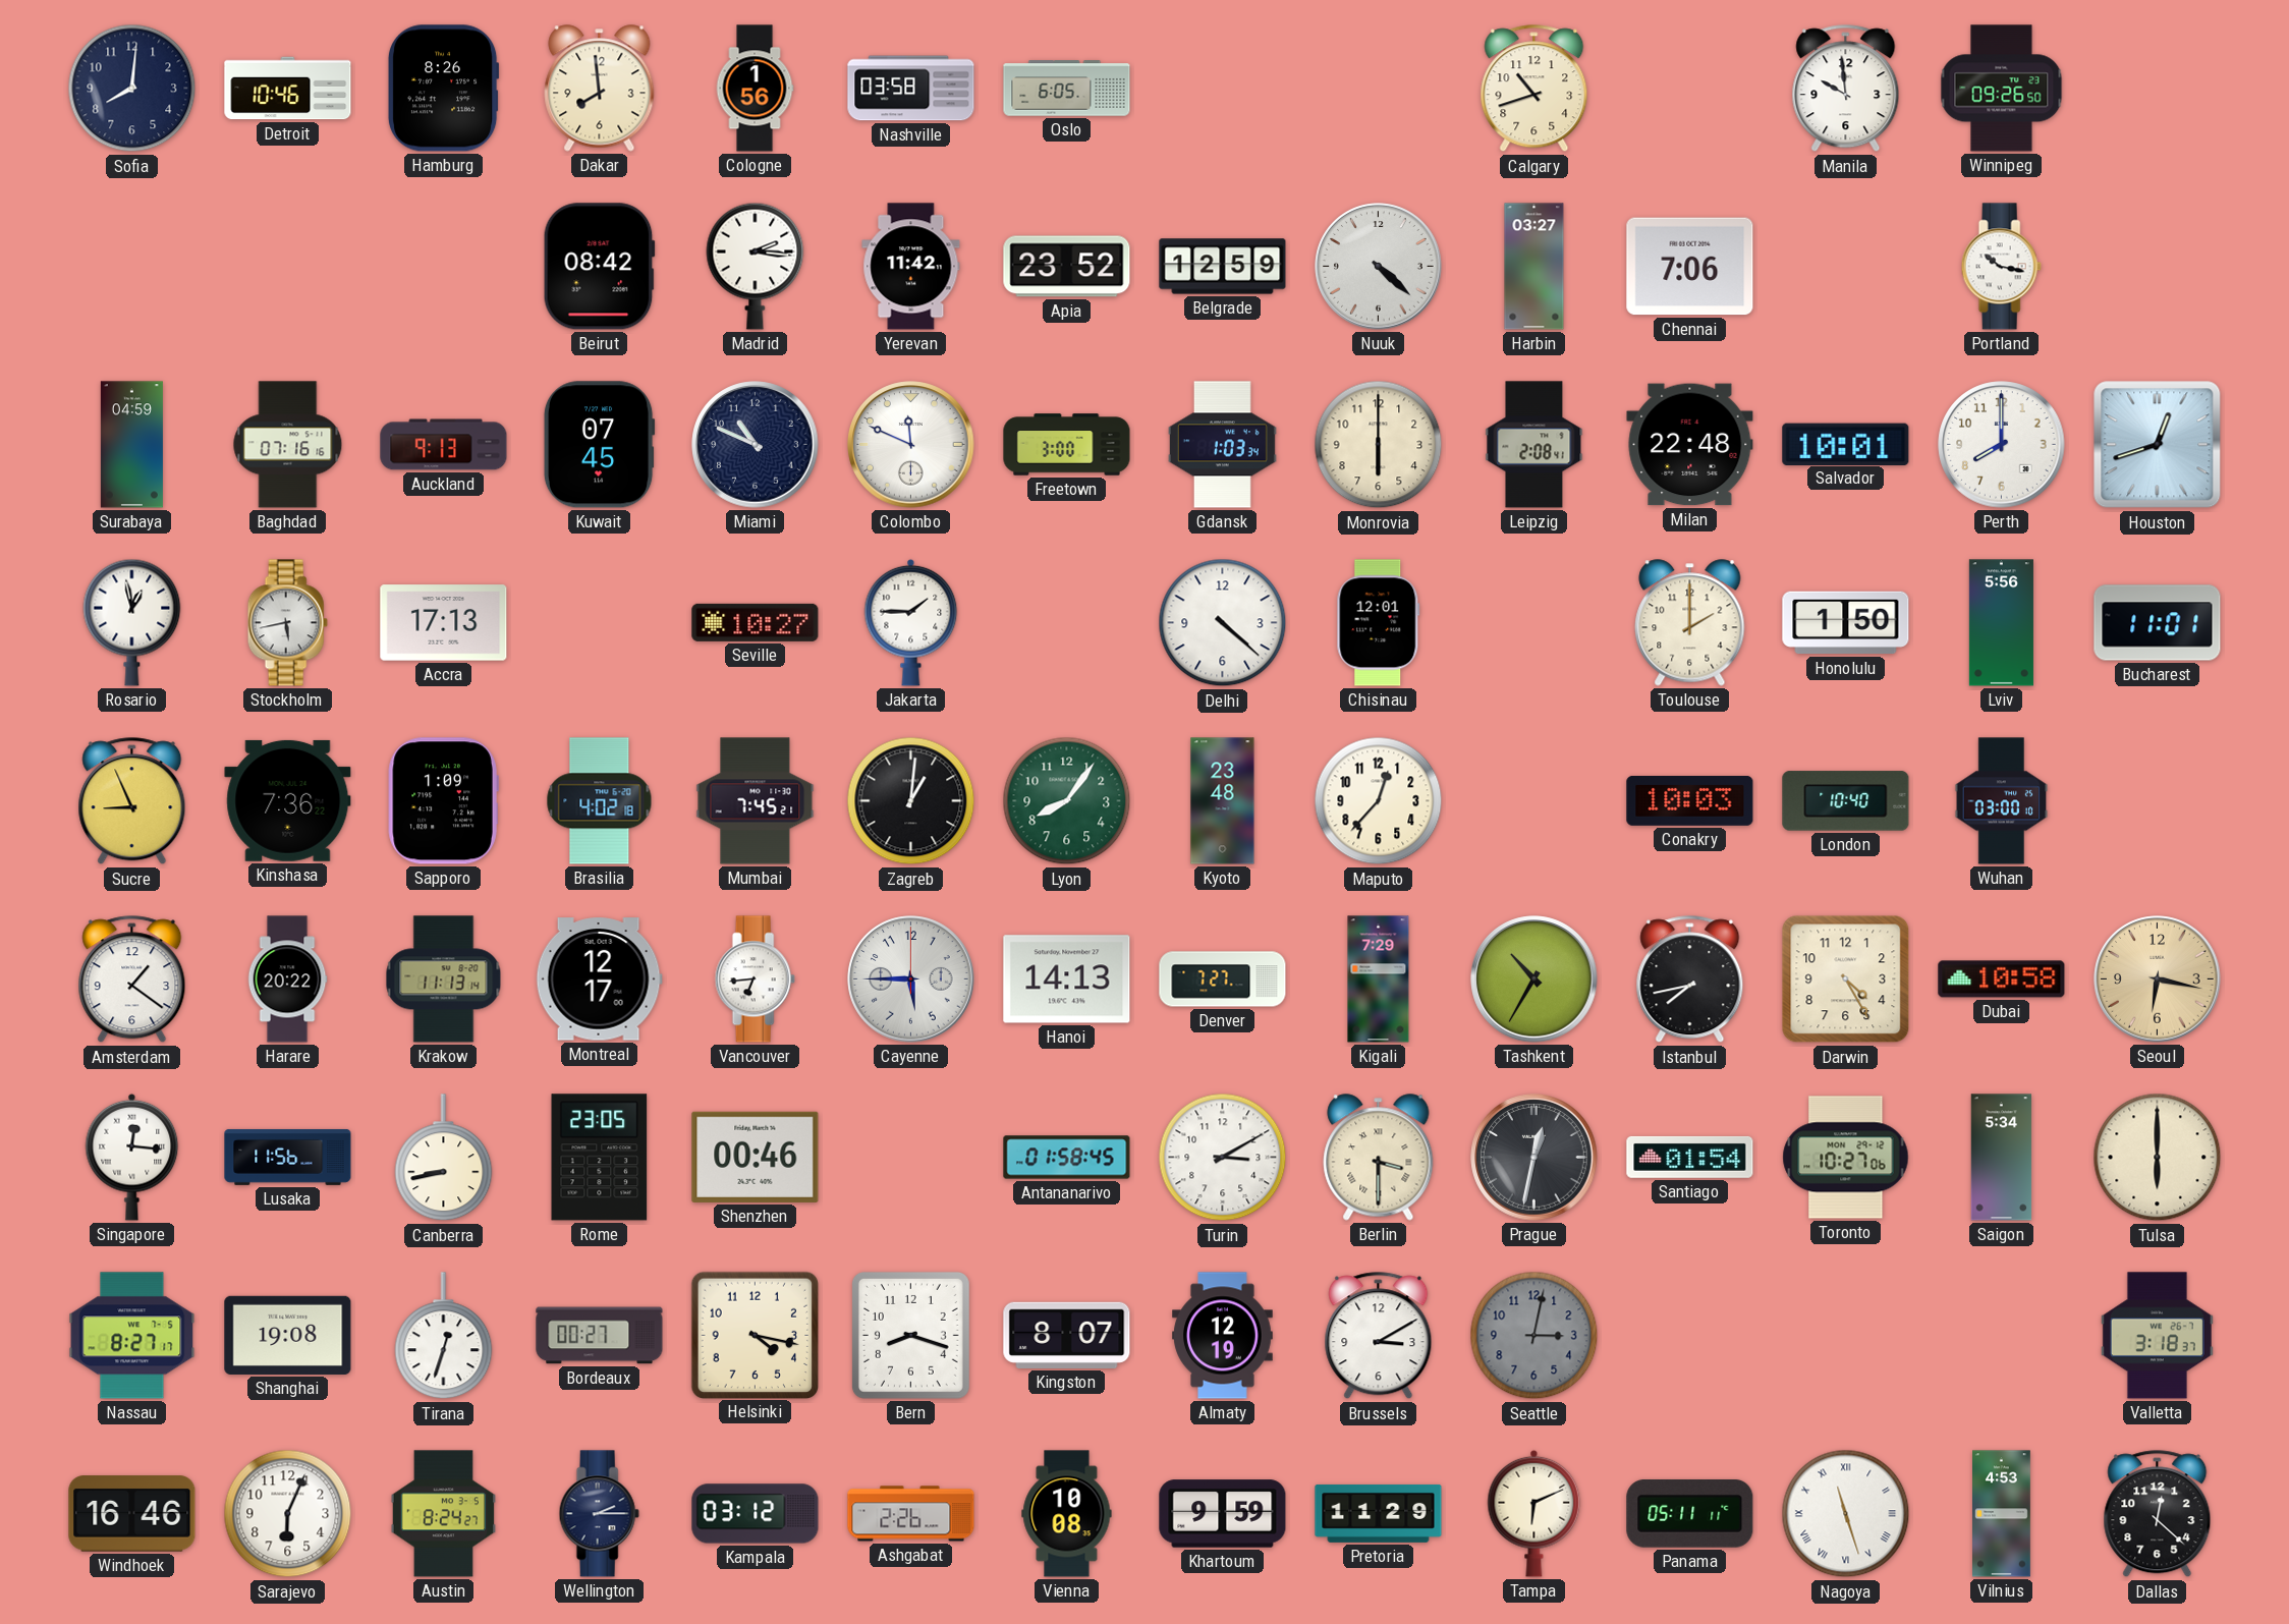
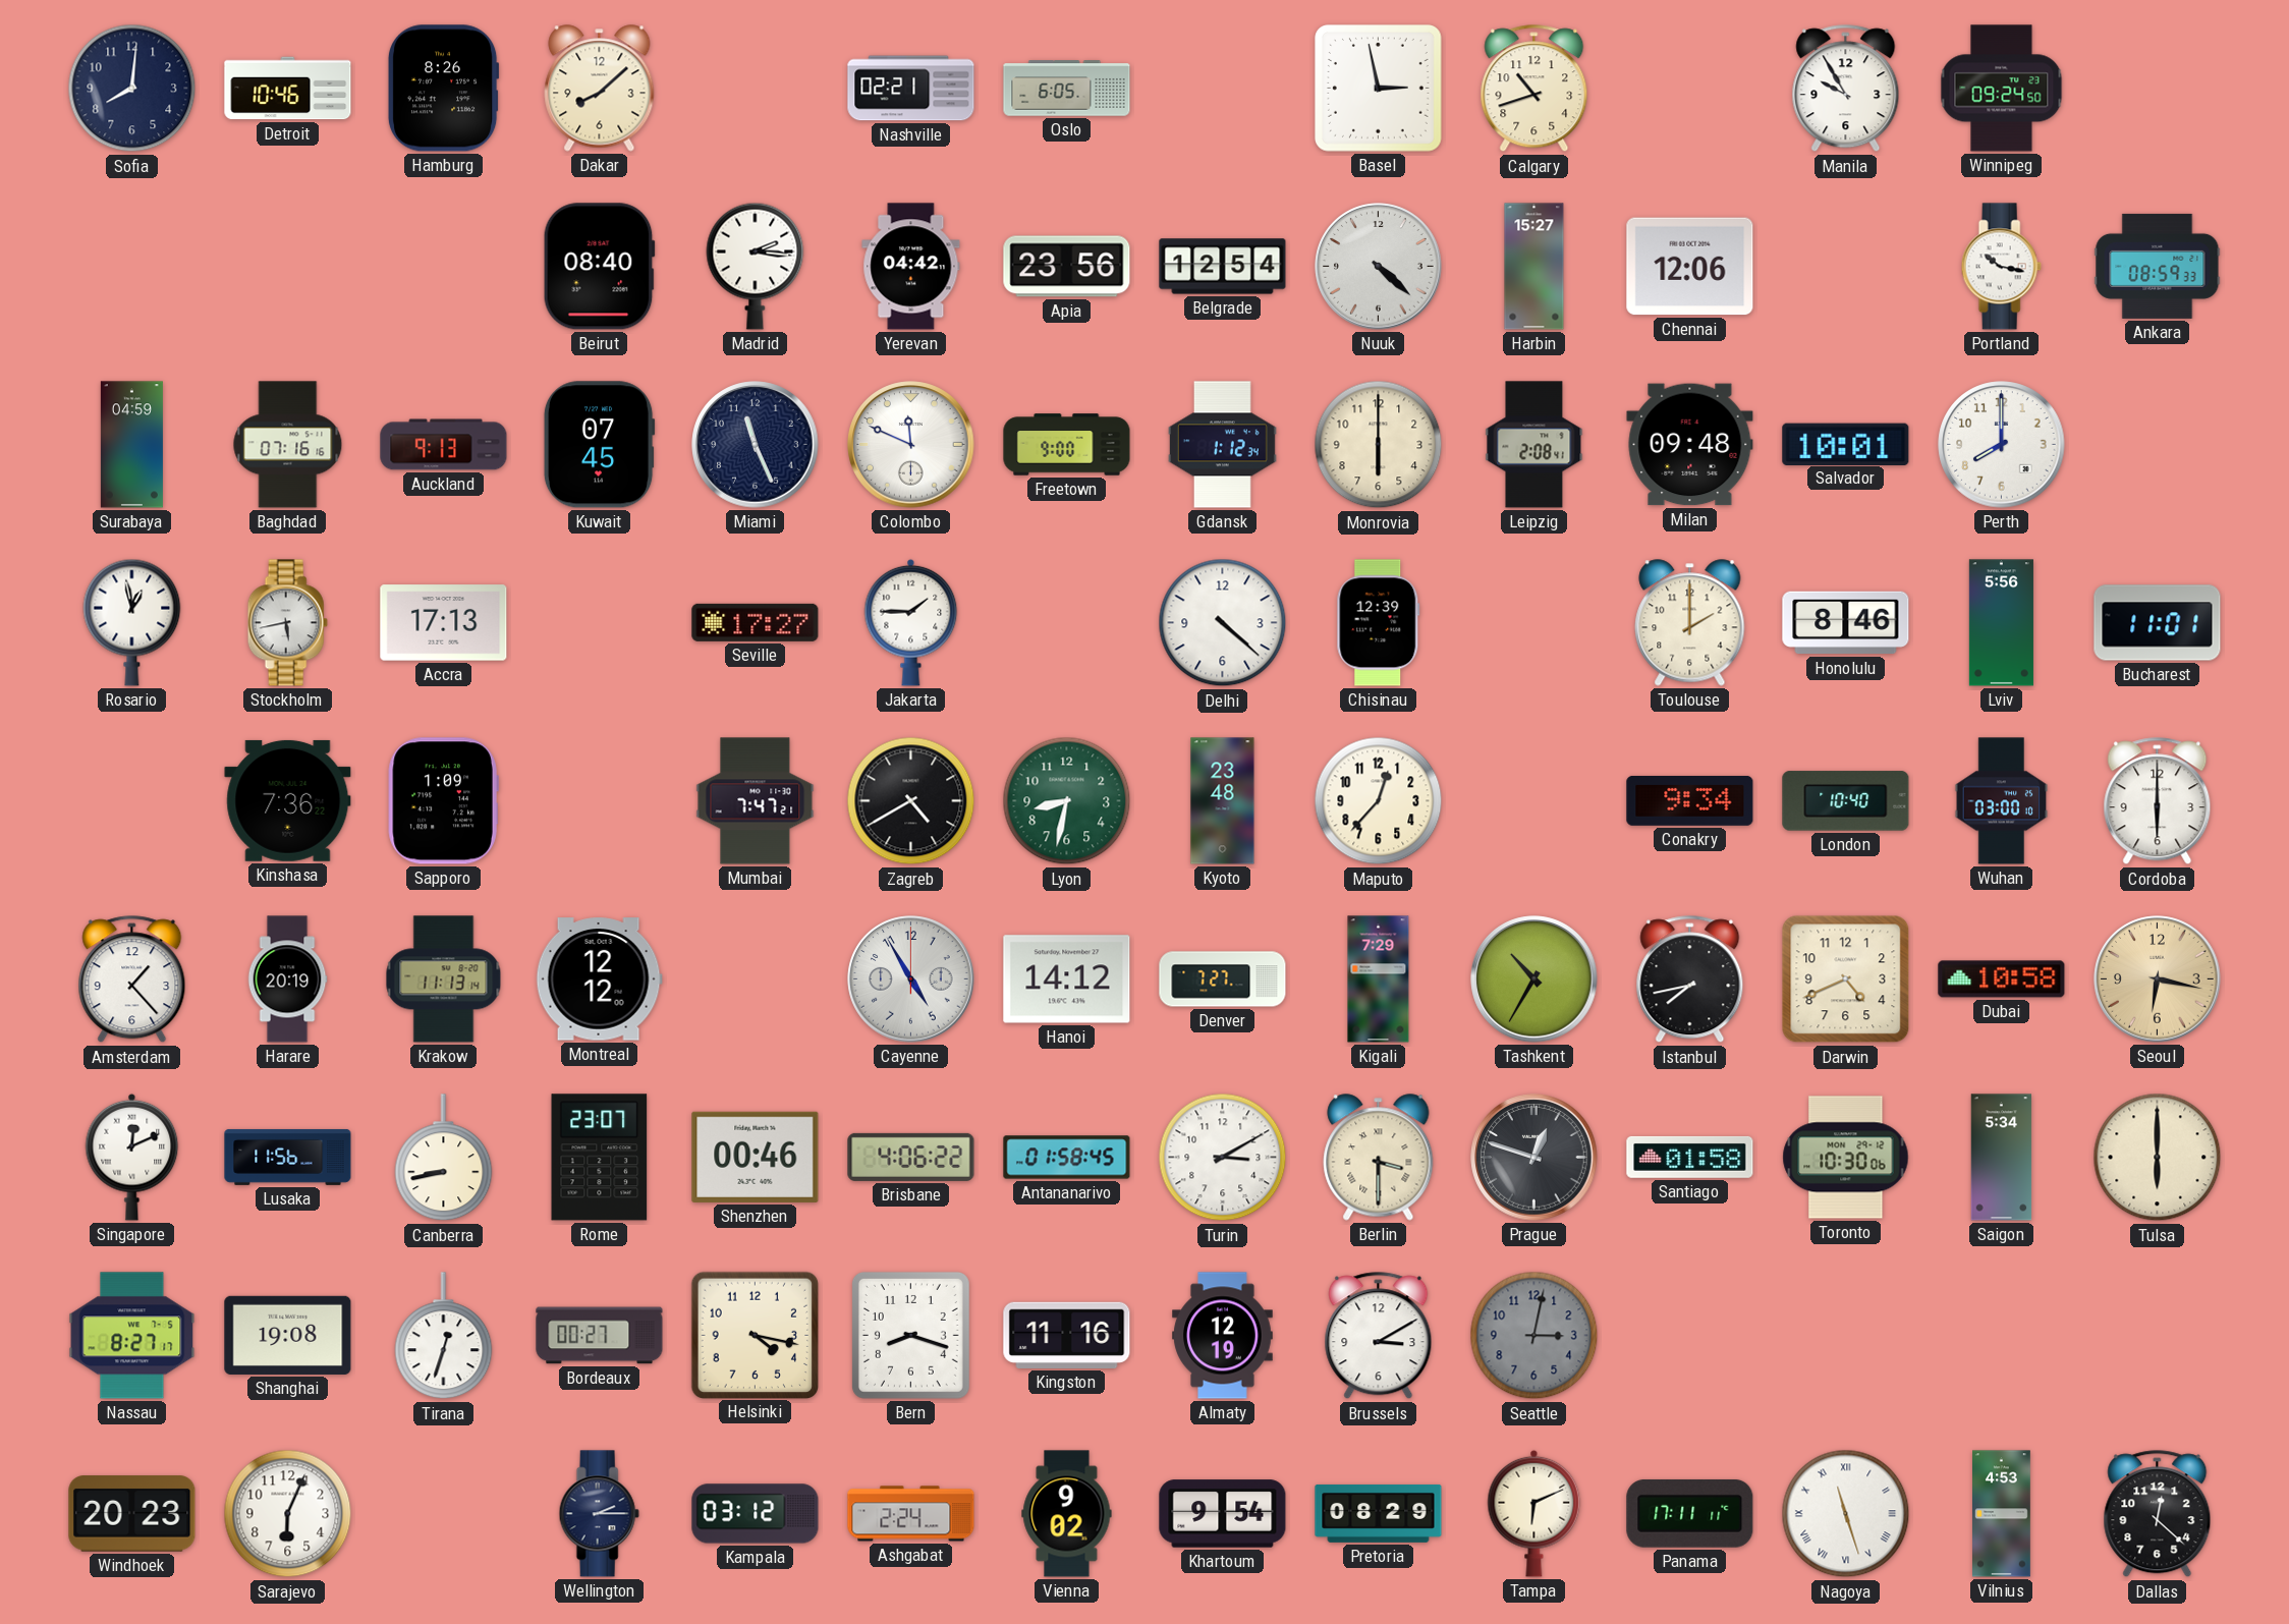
Dakar: 7:59 -> 8:08 (600, 89)
Cologne: 1:56 -> none (755, 89)
Nashville: 03:58 -> 02:21 (911, 89)
Basel: none -> 2:58 (1379, 89)
Manila: 9:59 -> 9:55 (1846, 89)
Winnipeg: 09:26 -> 09:24 (2002, 89)
Beirut: 08:42 -> 08:40 (599, 267)
Yerevan: 11:42 -> 04:42 (911, 267)
Apia: 23:52 -> 23:56 (1067, 267)
Belgrade: 12:59 -> 12:54 (1223, 267)
Harbin: 03:27 -> 15:27 (1534, 267)
Chennai: 7:06 -> 12:06 (1690, 267)
Ankara: none -> 08:59 (2158, 266)
Miami: 10:49 -> 11:26 (756, 445)
Freetown: 3:00 -> 9:00 (1067, 445)
Gdansk: 1:03 -> 1:12 (1222, 445)
Milan: 22:48 -> 09:48 (1690, 445)
Houston: 12:42 -> none (2158, 445)
Seville: 10:27 -> 17:27 (756, 622)
Chisinau: 12:01 -> 12:39 (1379, 623)
Honolulu: 1:50 -> 8:46 (1846, 623)
Sucre: 8:56 -> none (132, 801)
Brasilia: 4:02 -> none (600, 801)
Mumbai: 7:45 -> 7:47 (756, 801)
Zagreb: 1:01 -> 4:40 (911, 801)
Lyon: 8:06 -> 8:32 (1067, 801)
Conakry: 10:03 -> 9:34 (1690, 800)
Cordoba: none -> 6:00 (2158, 801)
Amsterdam: 1:21 -> 1:23 (132, 979)
Harare: 20:22 -> 20:19 (287, 979)
Montreal: 12:17 -> 12:12 (599, 979)
Vancouver: 6:44 -> none (755, 979)
Cayenne: 5:45 -> 4:55 (911, 979)
Hanoi: 14:13 -> 14:12 (1067, 979)
Darwin: 4:25 -> 4:41 (1846, 979)
Singapore: 12:16 -> 12:11 (132, 1157)
Rome: 23:05 -> 23:07 (600, 1158)
Brisbane: none -> 4:06 (911, 1157)
Prague: 12:32 -> 12:48 (1534, 1158)
Santiago: 01:54 -> 01:58 (1690, 1157)
Toronto: 10:27 -> 10:30 (1846, 1158)
Kingston: 8:07 -> 11:16 (1067, 1335)
Valletta: 3:18 -> none (2157, 1336)
Windhoek: 16:46 -> 20:23 (132, 1514)
Austin: 8:24 -> none (443, 1514)
Ashgabat: 2:26 -> 2:24 (911, 1514)
Vienna: 10:08 -> 9:02 (1067, 1514)
Khartoum: 9:59 -> 9:54 (1223, 1514)
Pretoria: 11:29 -> 08:29 (1379, 1513)
Panama: 05:11 -> 17:11 (1690, 1513)
